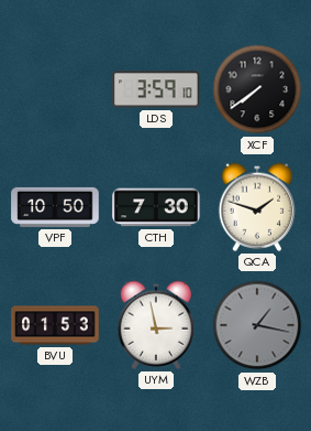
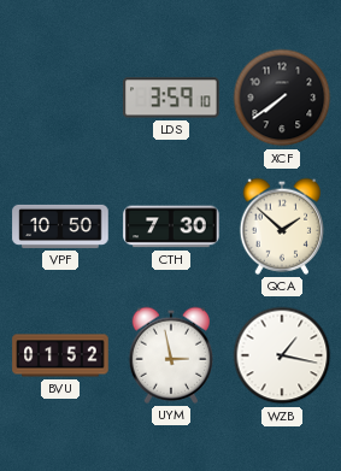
QCA: 1:48 -> 1:52 (282, 226)
BVU: 01:53 -> 01:52 (60, 355)
WZB dial: grey -> white (282, 355)
